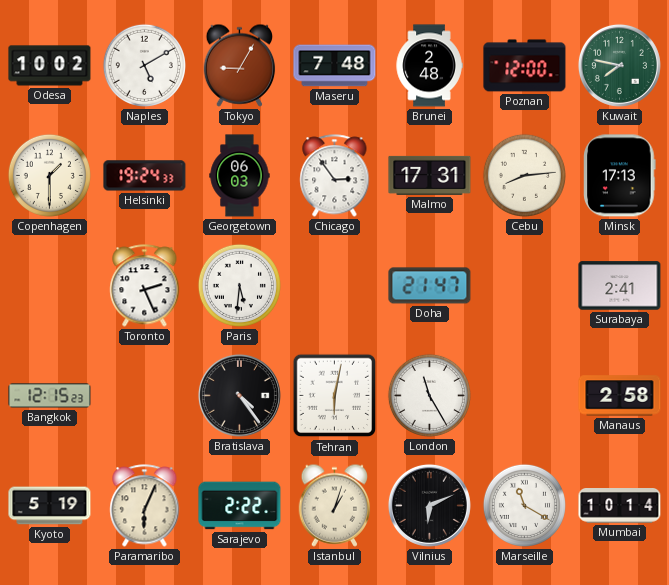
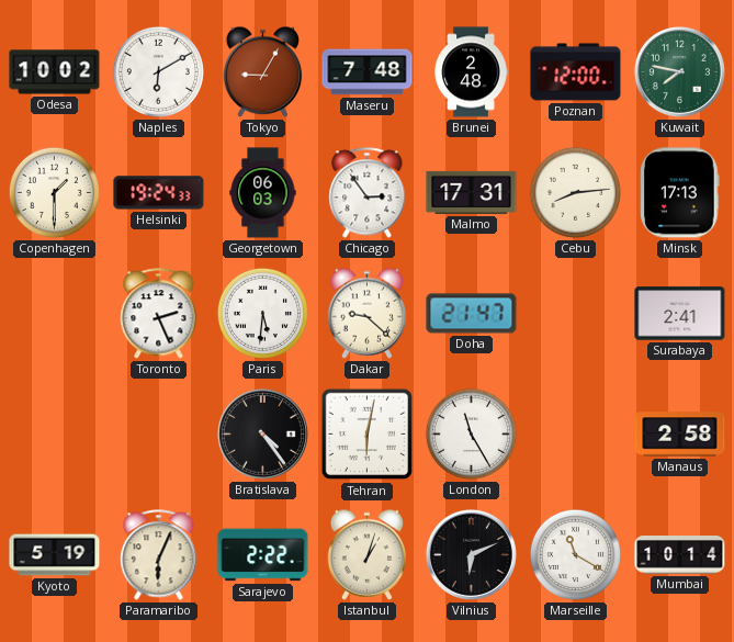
Naples: 5:10 -> 6:10 (158, 71)
Dakar: none -> 9:22 (368, 313)
Bangkok: 12:15 -> none (50, 396)
